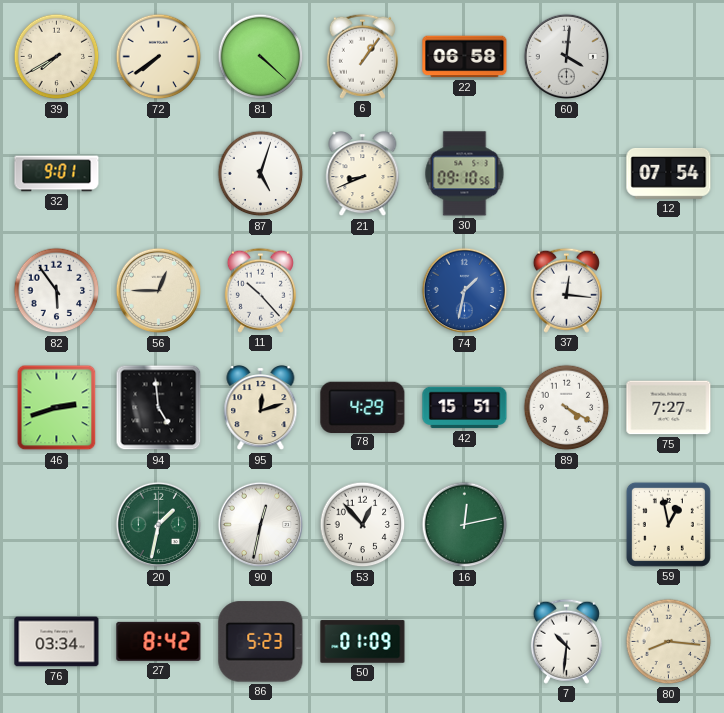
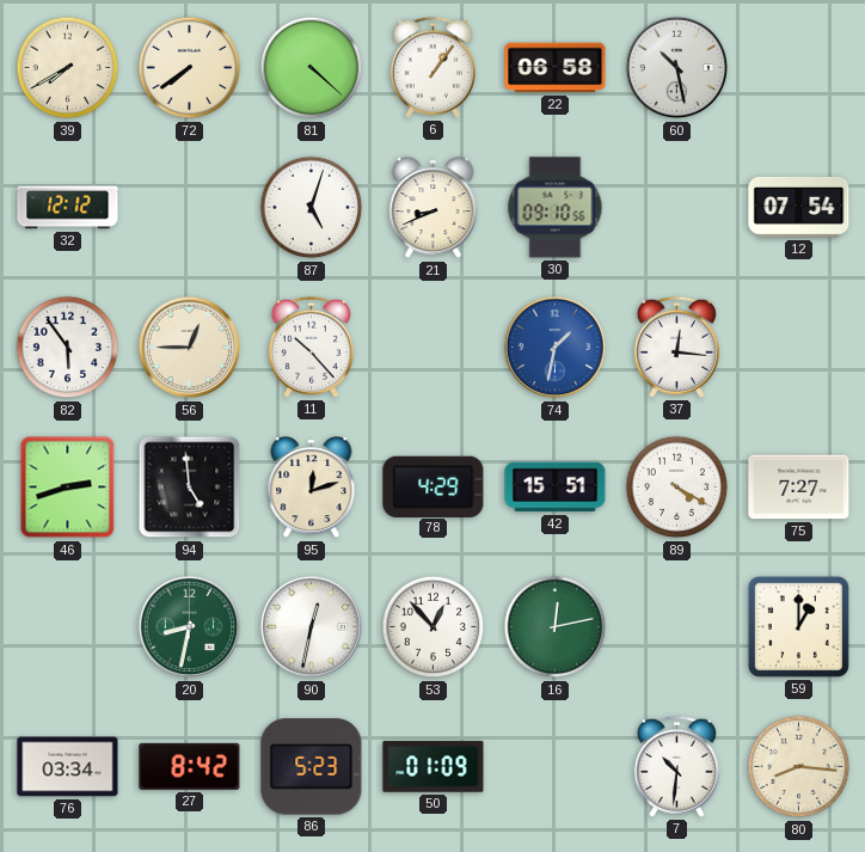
60: 4:01 -> 10:28 (677, 68)
32: 9:01 -> 12:12 (68, 208)
20: 1:32 -> 8:32 (190, 627)
59: 12:58 -> 1:00 (798, 626)
